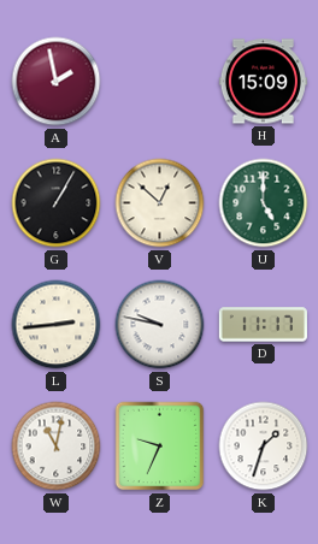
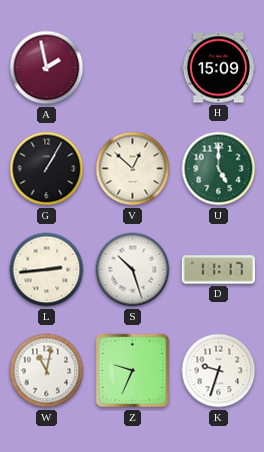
S: 9:47 -> 10:27 (133, 270)
K: 1:33 -> 9:33 (219, 371)
